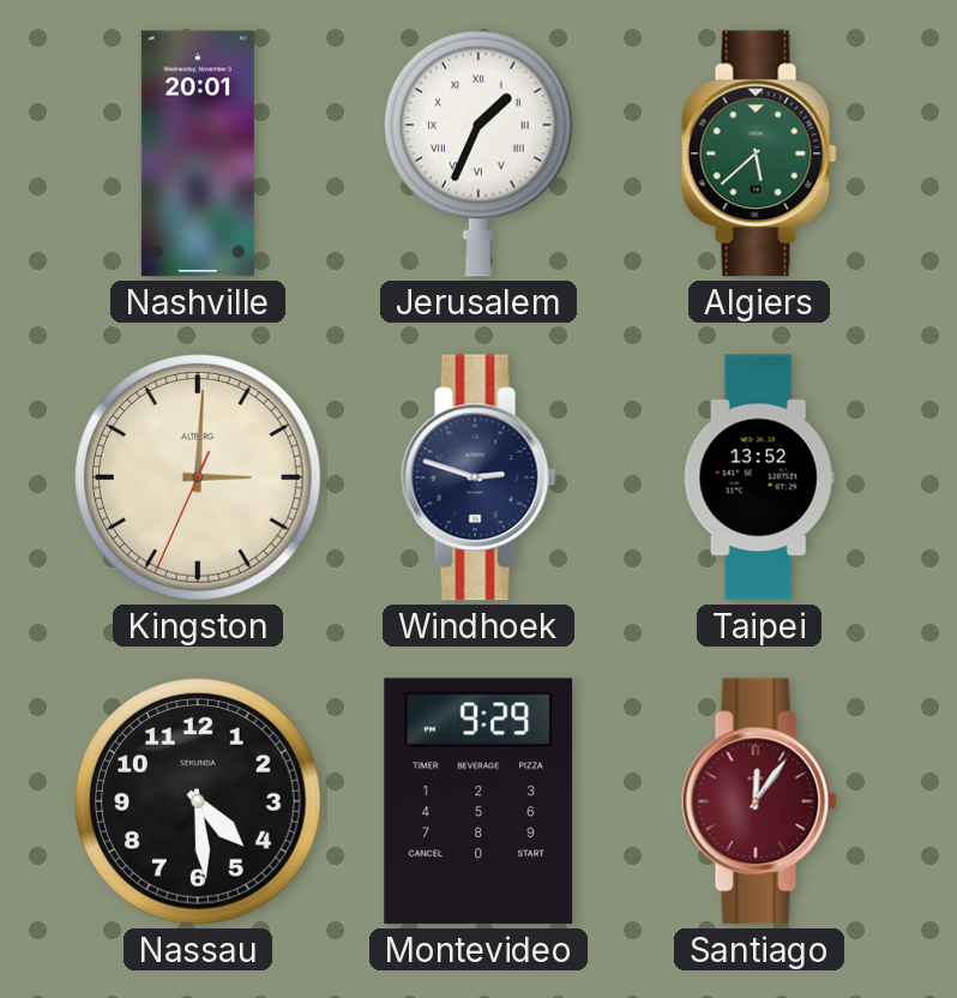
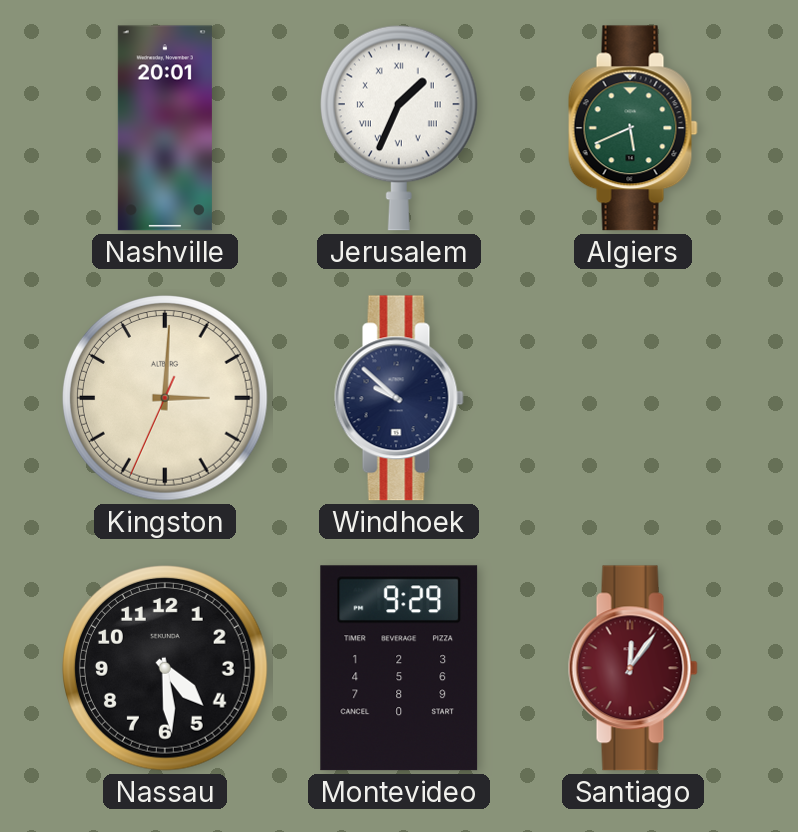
Algiers: 5:38 -> 5:41 (633, 128)
Windhoek: 2:48 -> 9:52 (399, 398)
Taipei: 13:52 -> none (759, 477)
